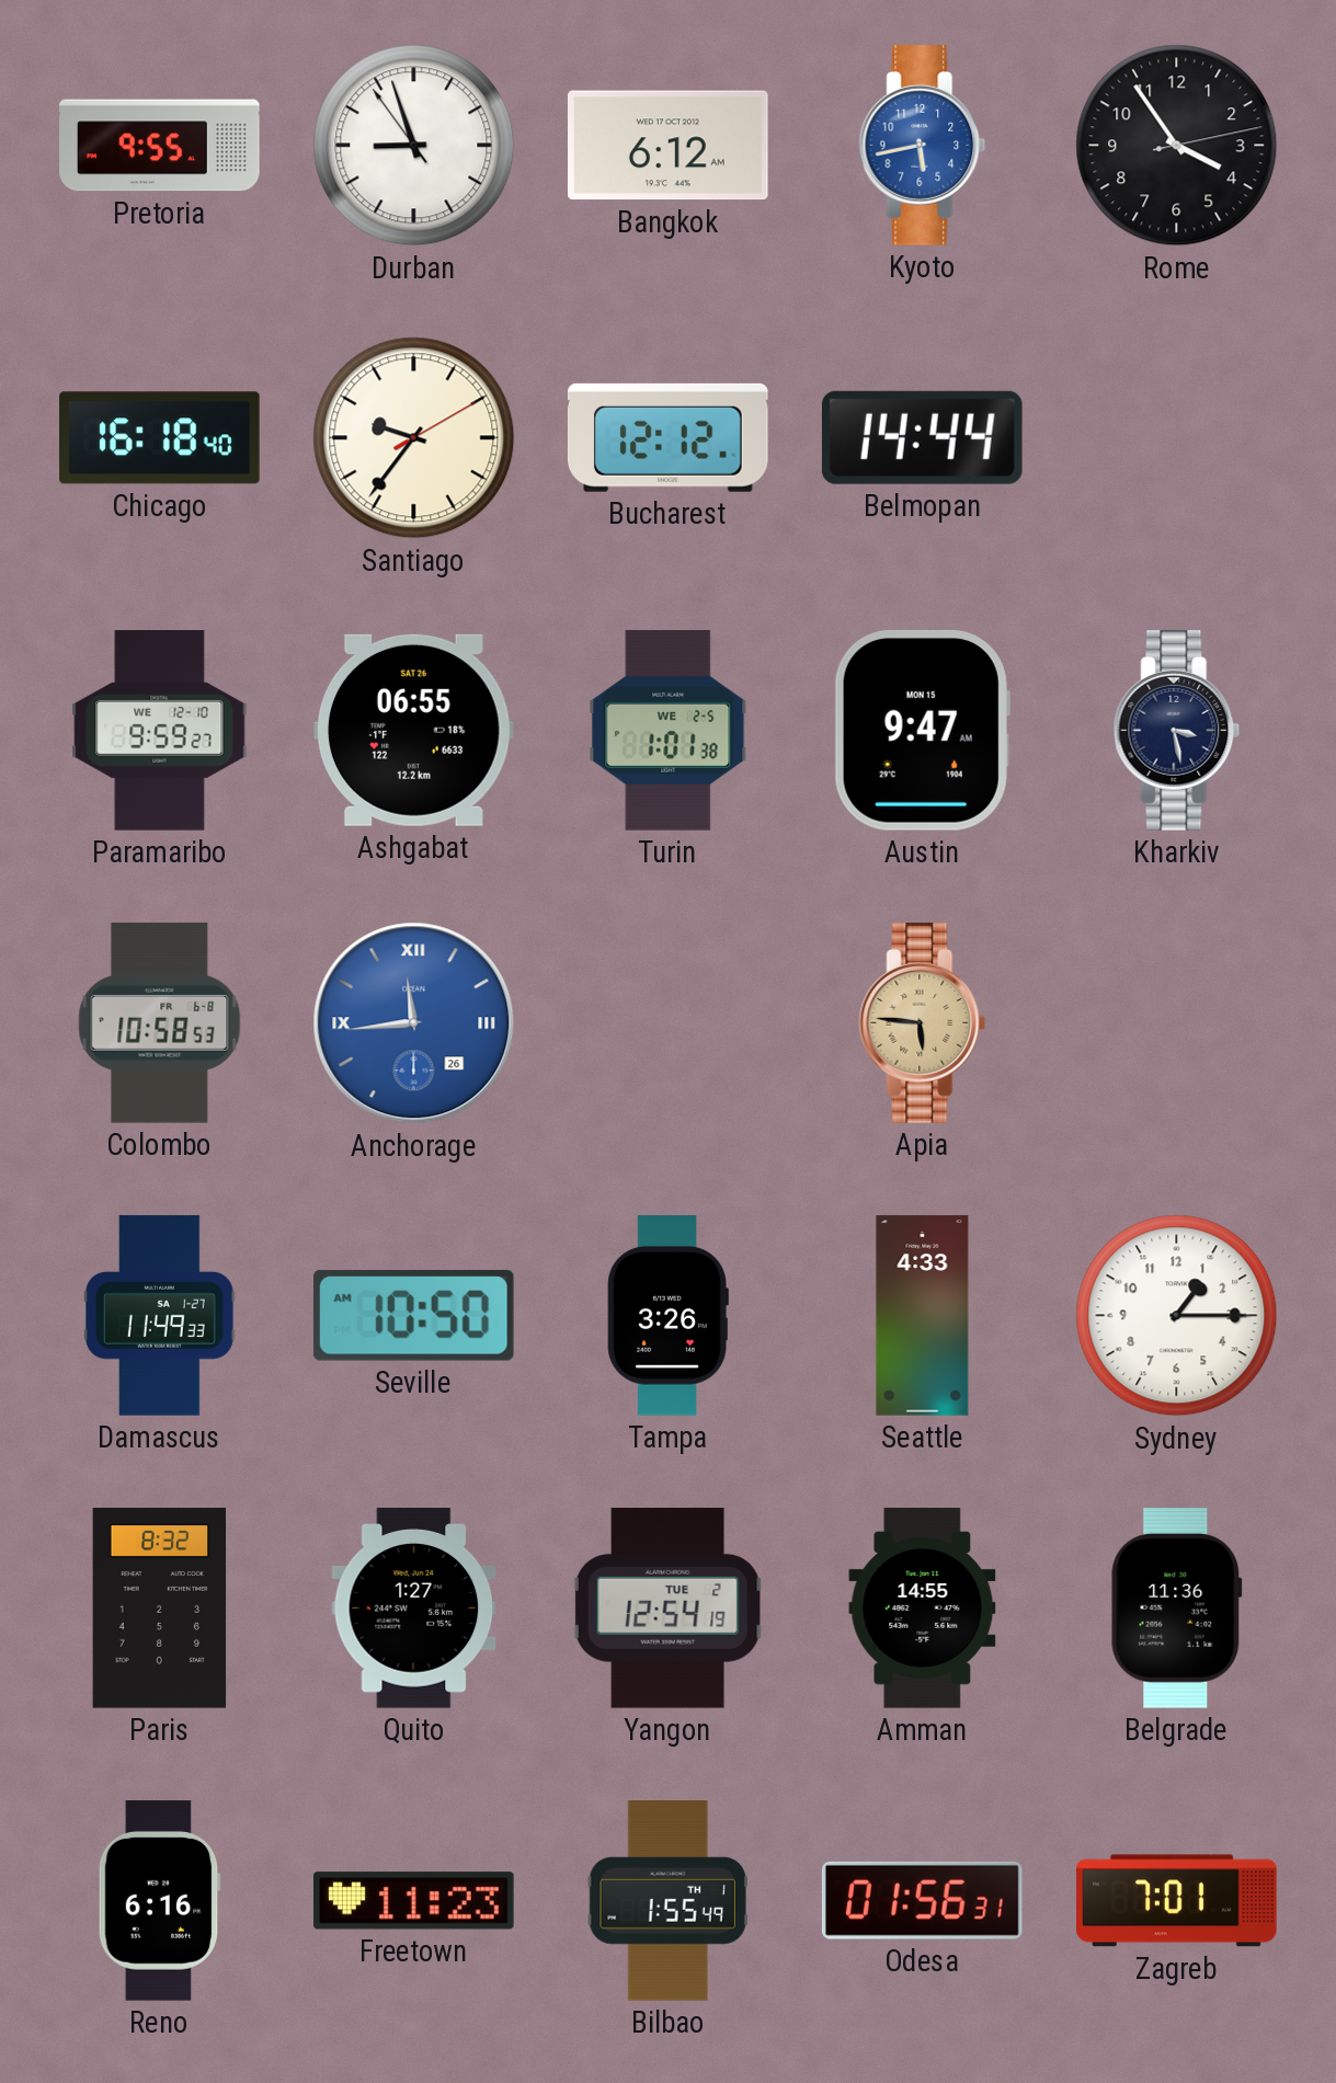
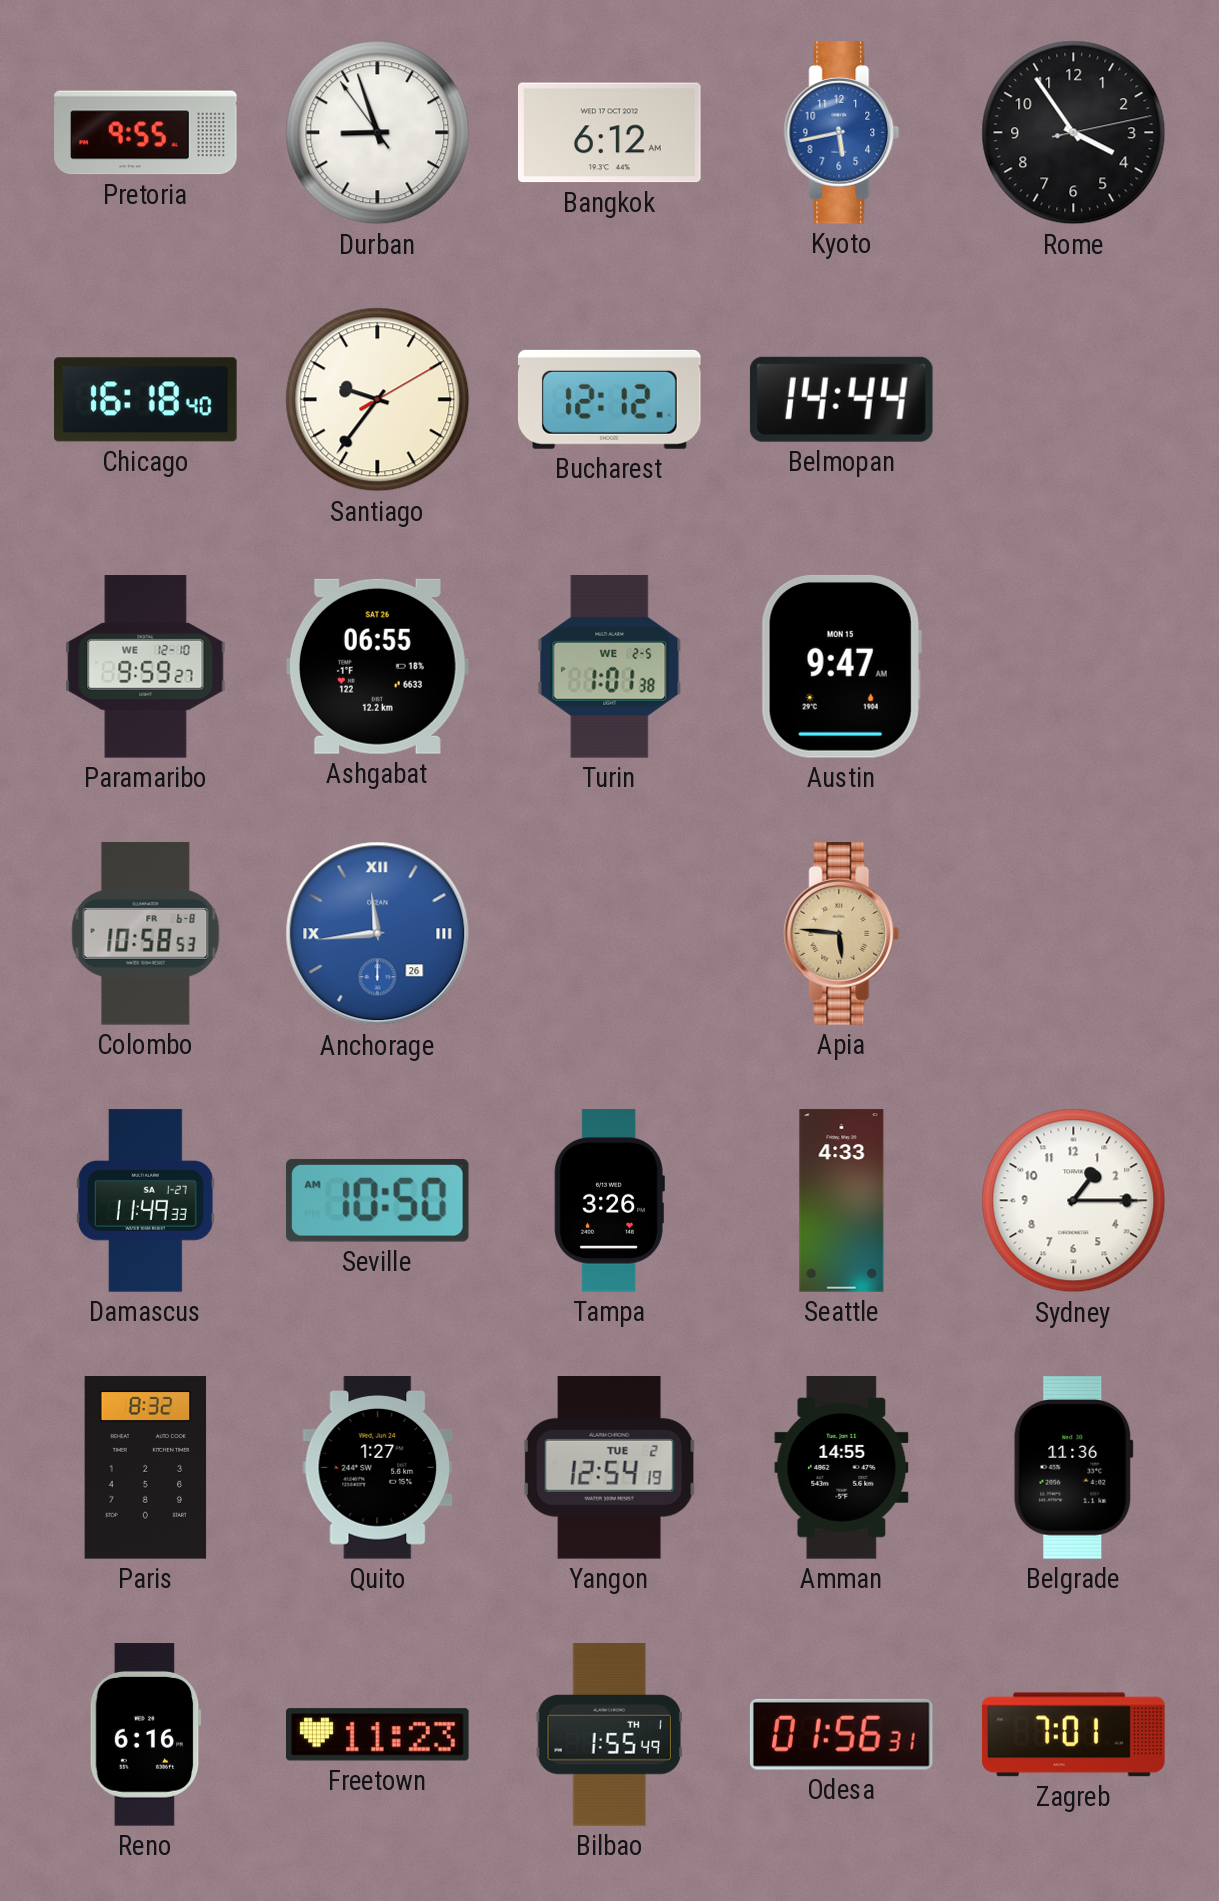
Kharkiv: 3:28 -> none (1177, 731)
